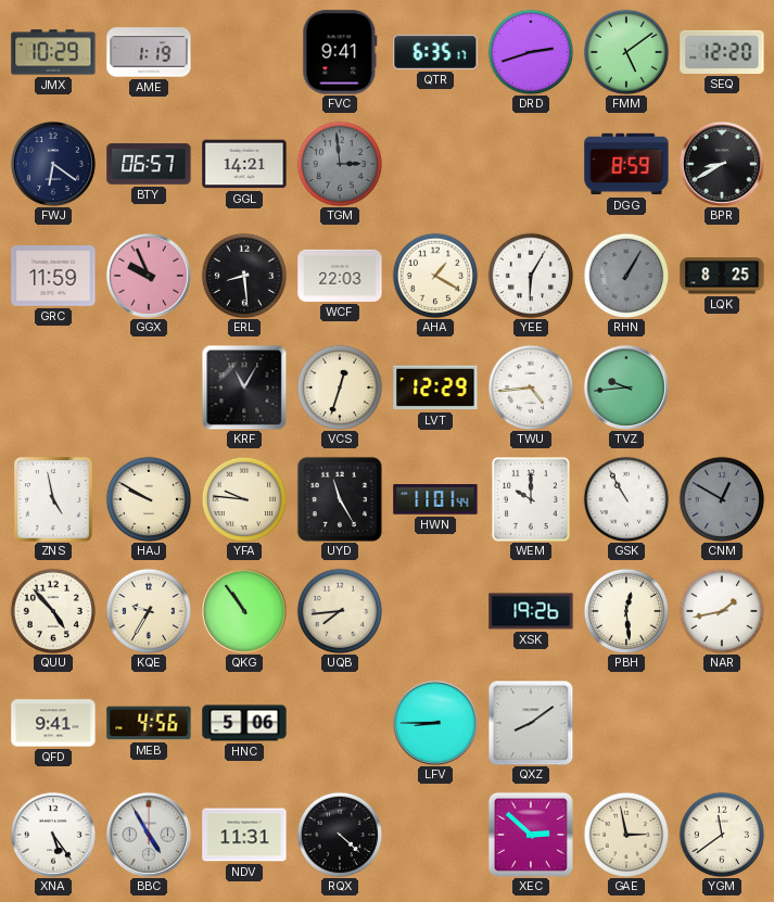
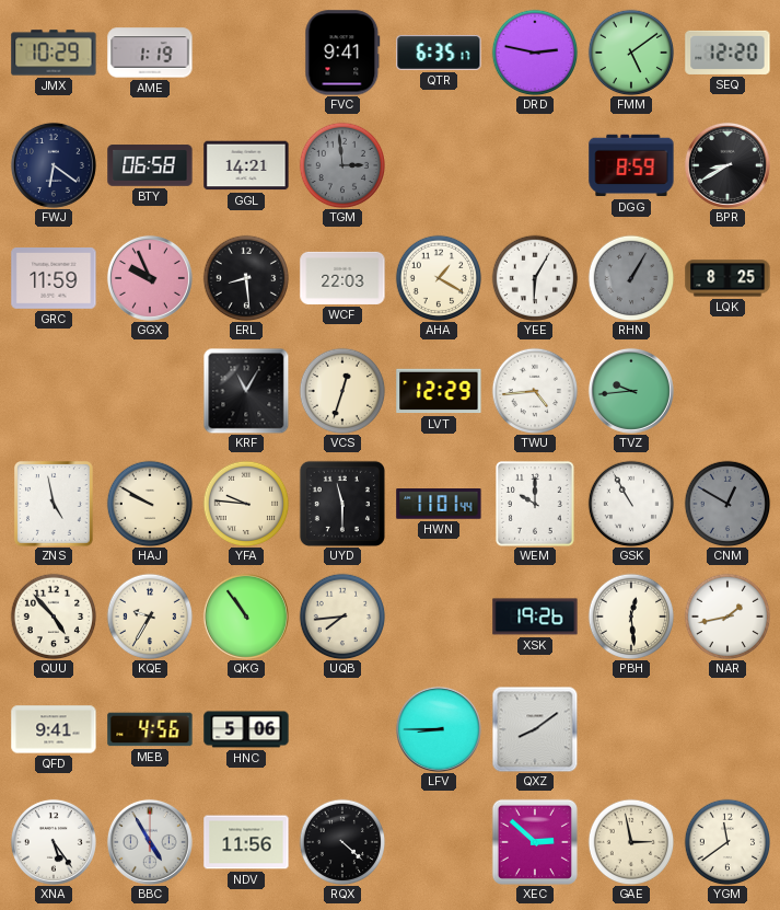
DRD: 2:42 -> 2:47 (535, 53)
BTY: 06:57 -> 06:58 (150, 165)
UYD: 11:25 -> 11:30 (342, 504)
NDV: 11:31 -> 11:56 (246, 842)
